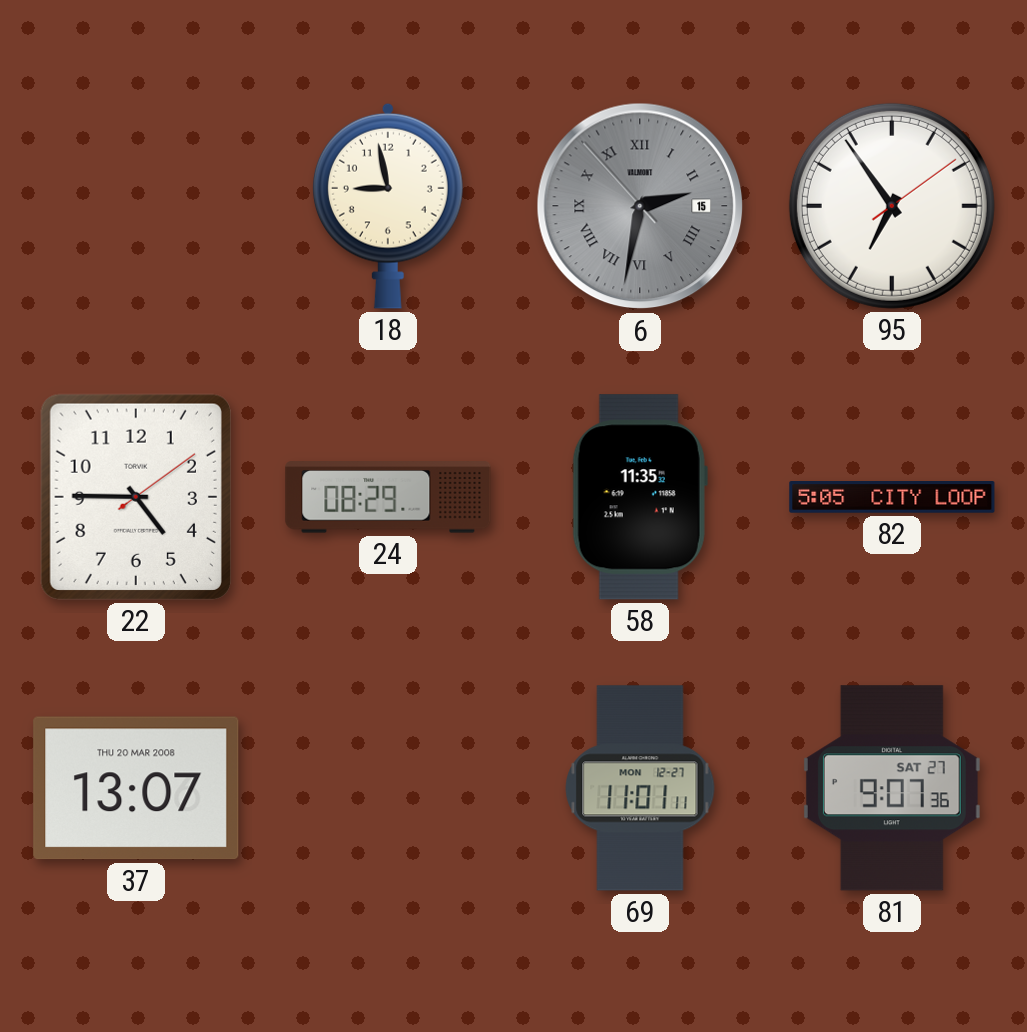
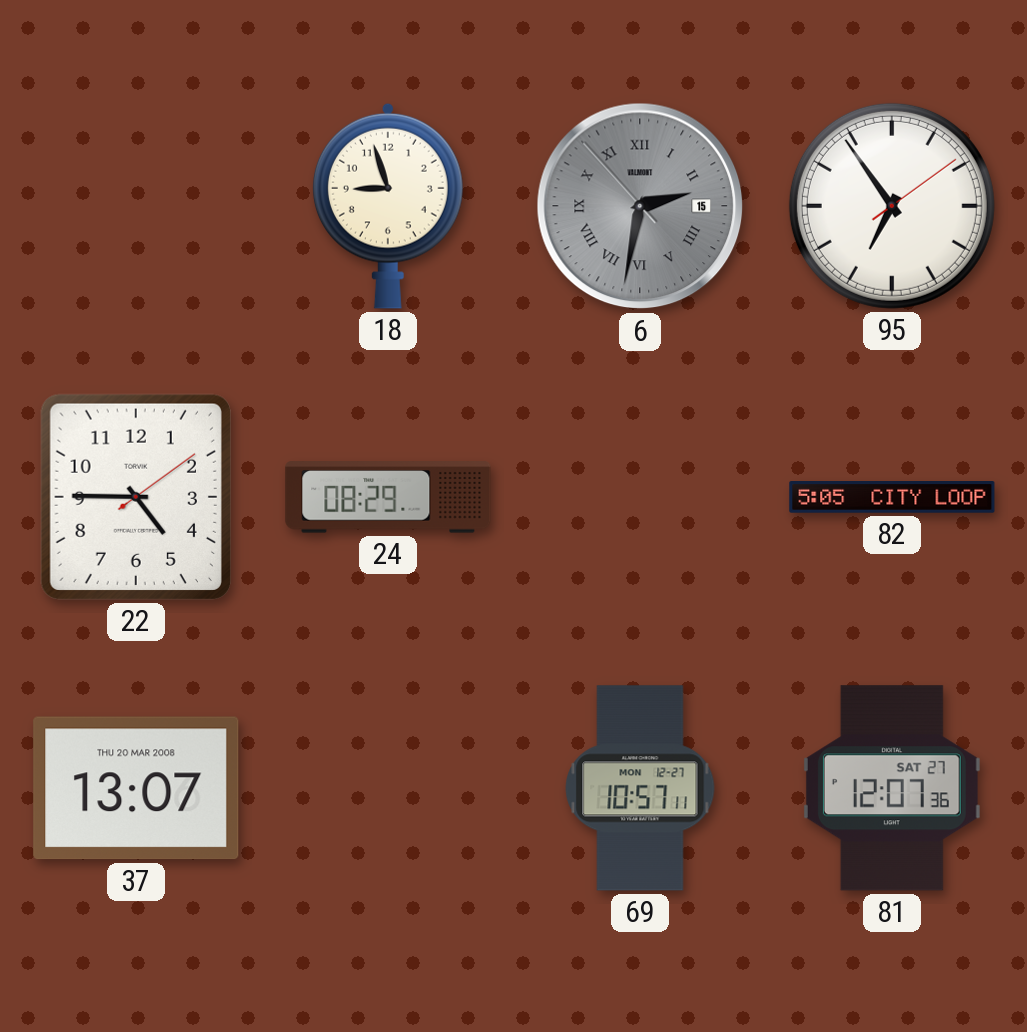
18: 8:58 -> 8:57 (388, 206)
58: 11:35 -> none (640, 497)
69: 11:01 -> 10:57 (640, 788)
81: 9:07 -> 12:07 (892, 788)
